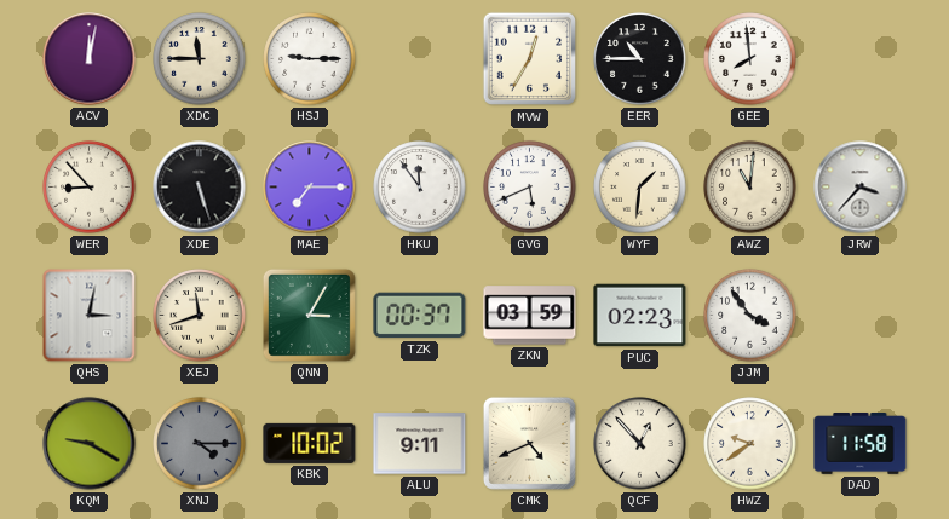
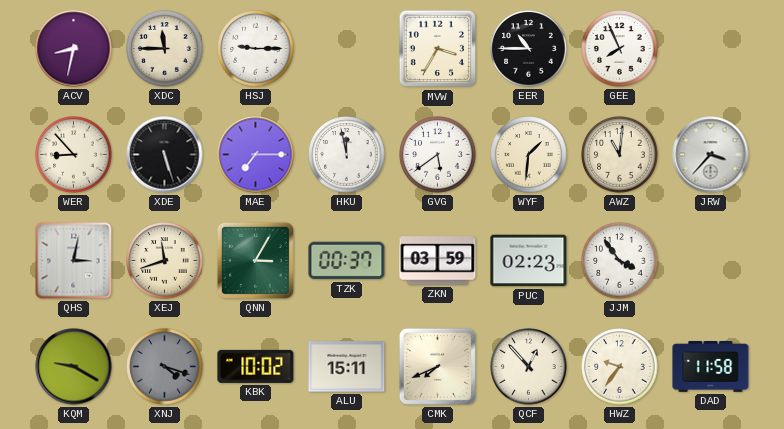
ACV: 12:02 -> 8:32 (74, 49)
MVW: 12:35 -> 3:35 (438, 49)
GEE: 7:59 -> 7:56 (620, 49)
HKU: 11:54 -> 11:58 (347, 155)
GVG: 5:41 -> 5:39 (438, 155)
XNJ: 4:15 -> 4:18 (165, 367)
ALU: 9:11 -> 15:11 (347, 367)
CMK: 4:41 -> 7:41 (437, 366)
HWZ: 9:39 -> 9:36 (620, 367)
